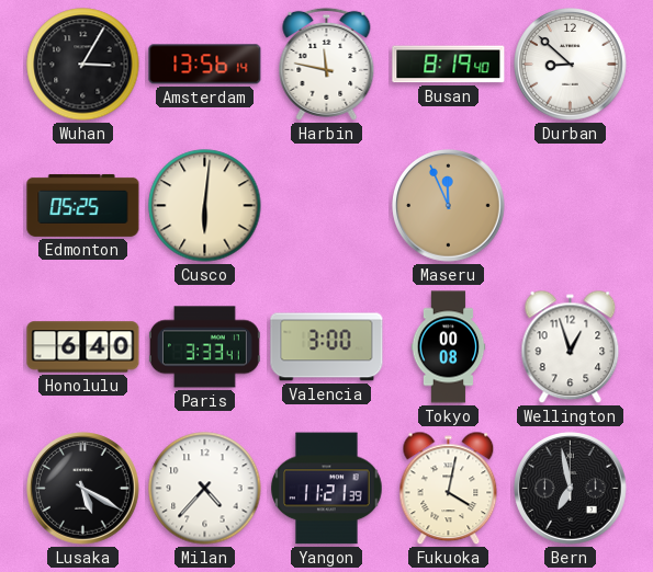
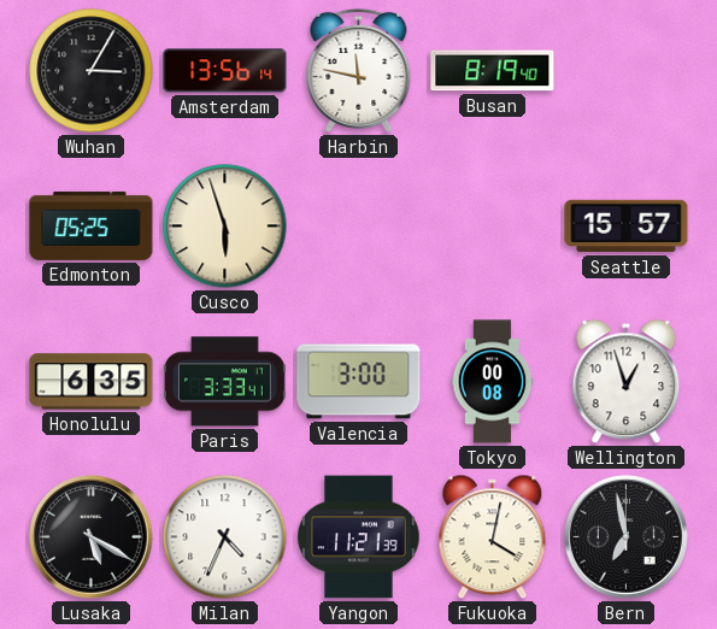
Durban: 8:52 -> none (571, 65)
Cusco: 6:01 -> 5:57 (225, 227)
Maseru: 11:56 -> none (449, 206)
Seattle: none -> 15:57 (627, 227)
Honolulu: 6:40 -> 6:35 (92, 382)
Milan: 4:37 -> 4:34 (225, 537)
